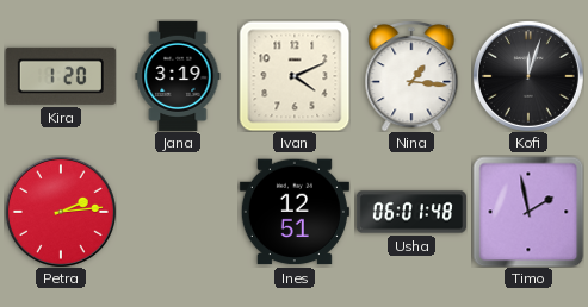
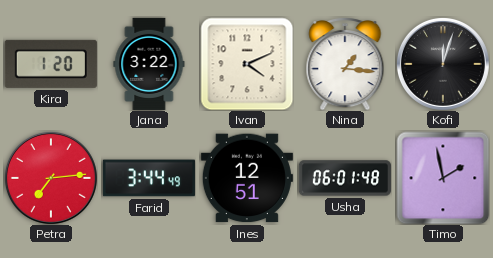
Jana: 3:19 -> 3:22 (149, 64)
Petra: 2:14 -> 7:14 (51, 178)
Farid: none -> 3:44 (149, 178)
